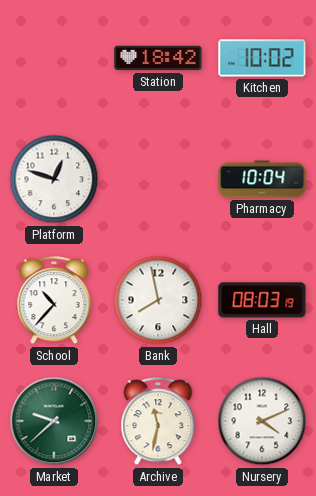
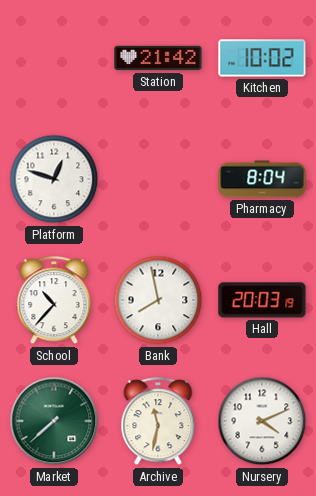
Station: 18:42 -> 21:42 (158, 58)
Pharmacy: 10:04 -> 8:04 (262, 179)
Hall: 08:03 -> 20:03 (262, 300)
Market: 9:38 -> 7:38 (54, 421)
